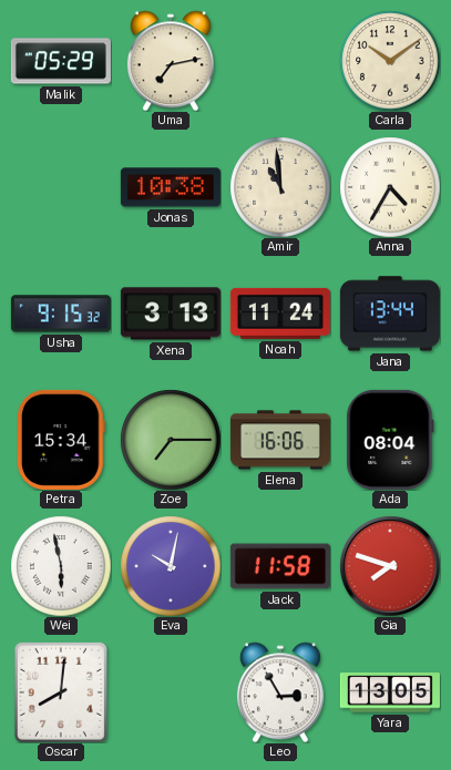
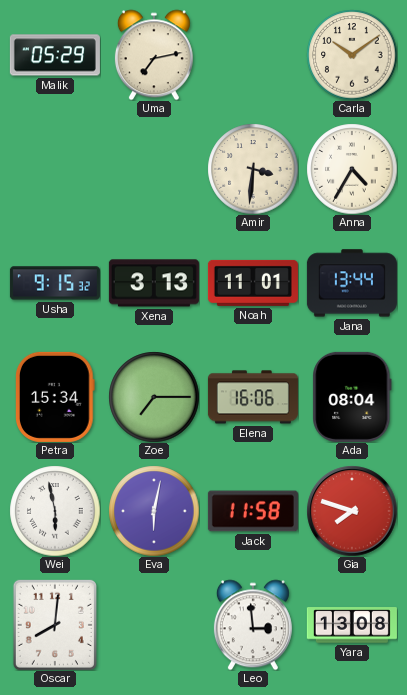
Jonas: 10:38 -> none (171, 187)
Amir: 10:59 -> 3:31 (253, 169)
Noah: 11:24 -> 11:01 (253, 283)
Eva: 10:02 -> 6:02 (154, 511)
Leo: 2:55 -> 2:59 (253, 625)
Yara: 13:05 -> 13:08 (352, 625)
